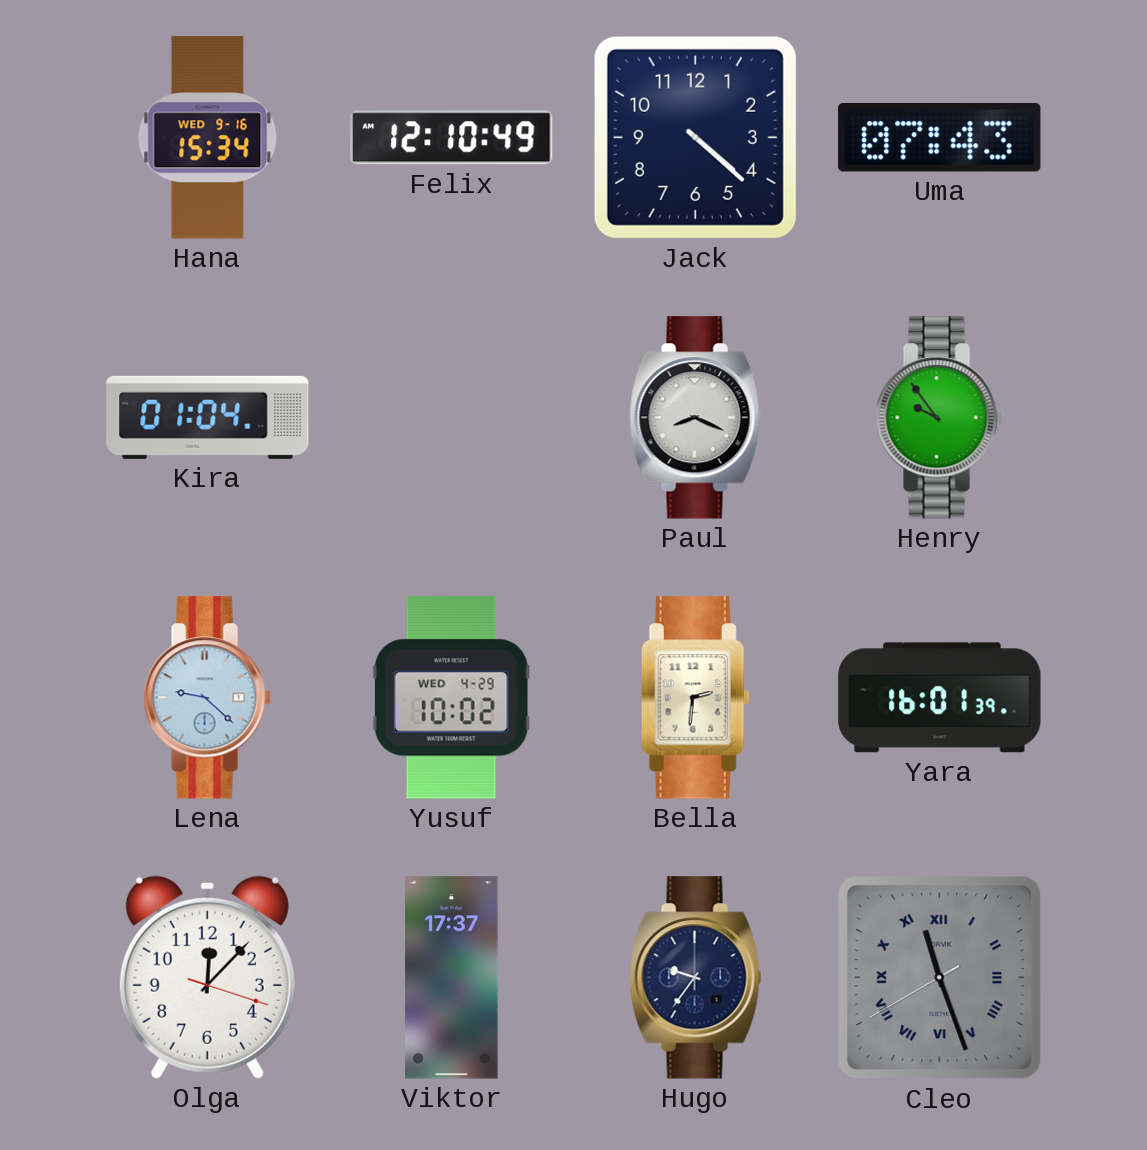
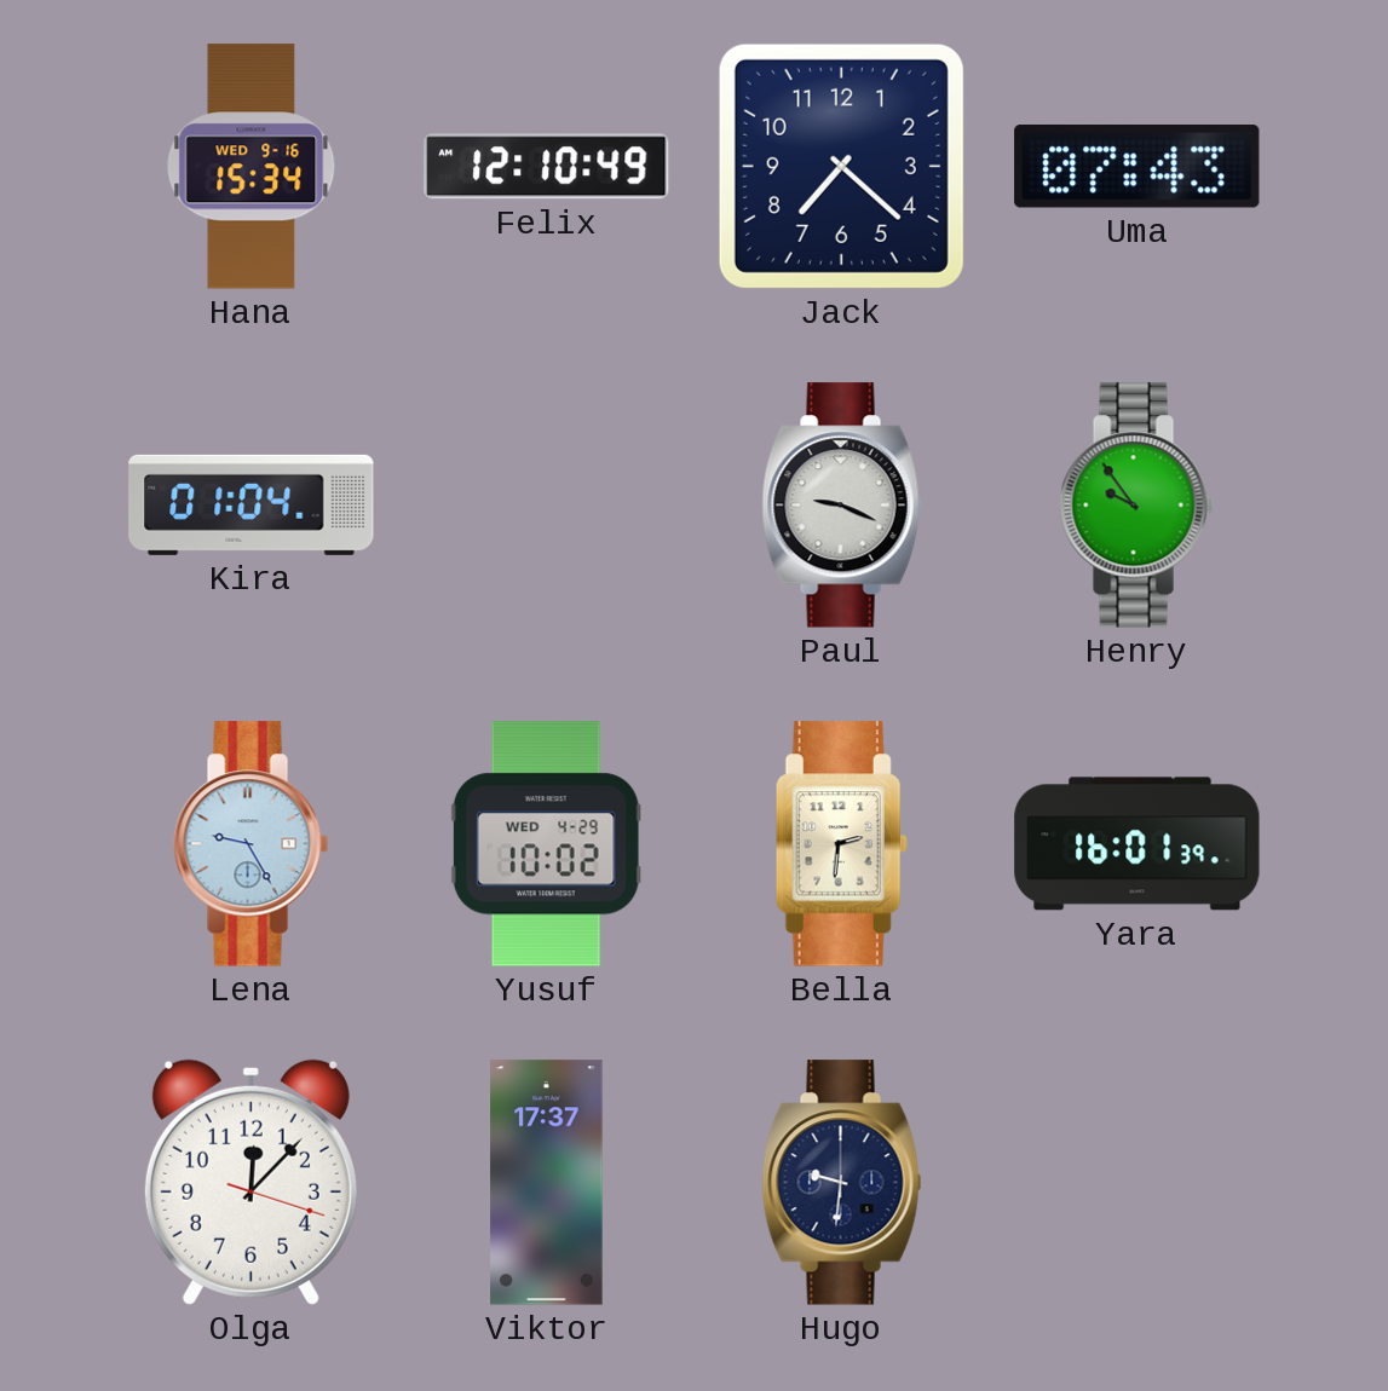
Jack: 4:22 -> 7:22 (841, 166)
Paul: 8:19 -> 9:19 (842, 506)
Lena: 9:22 -> 9:25 (252, 844)
Hugo: 9:36 -> 9:31 (842, 1183)
Cleo: 11:26 -> none (940, 978)
